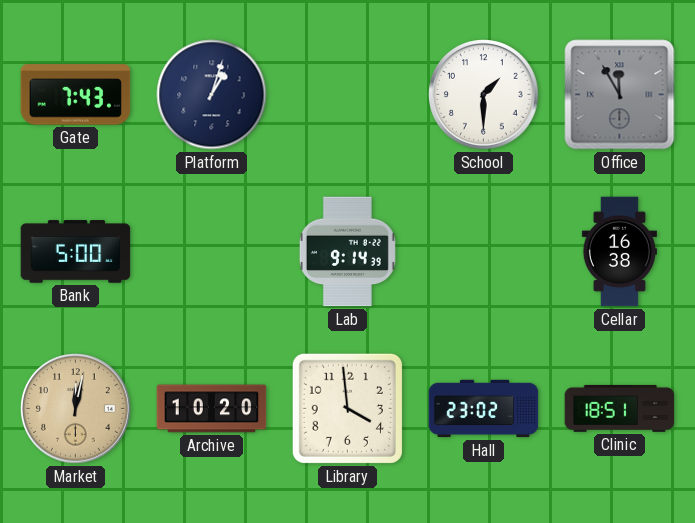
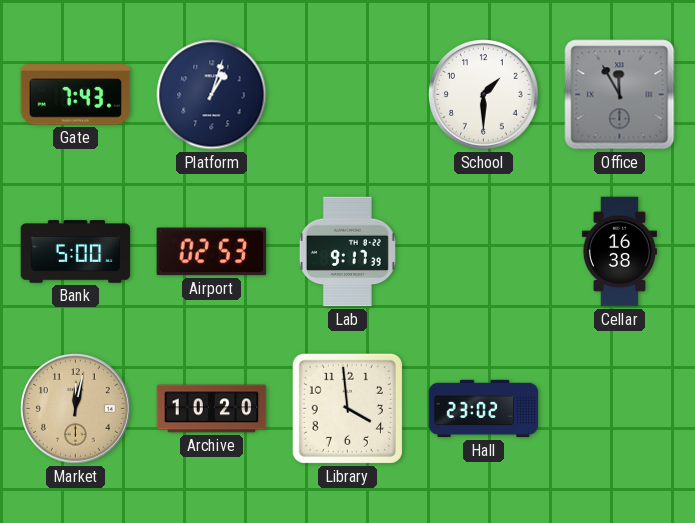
Airport: none -> 02:53 (212, 252)
Lab: 9:14 -> 9:17 (347, 252)
Clinic: 18:51 -> none (620, 408)
